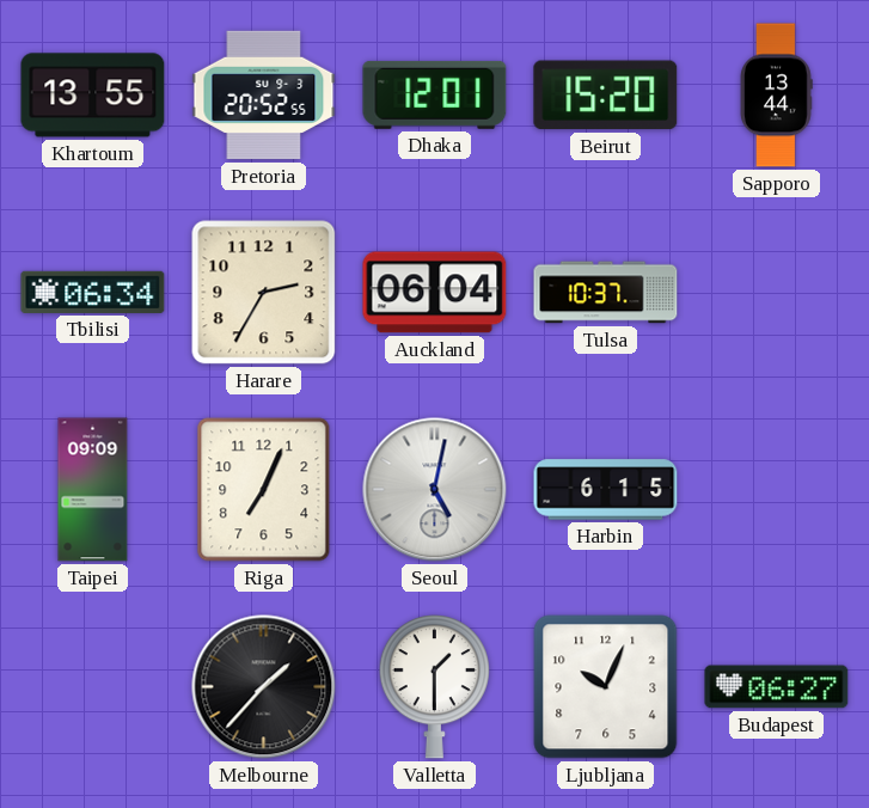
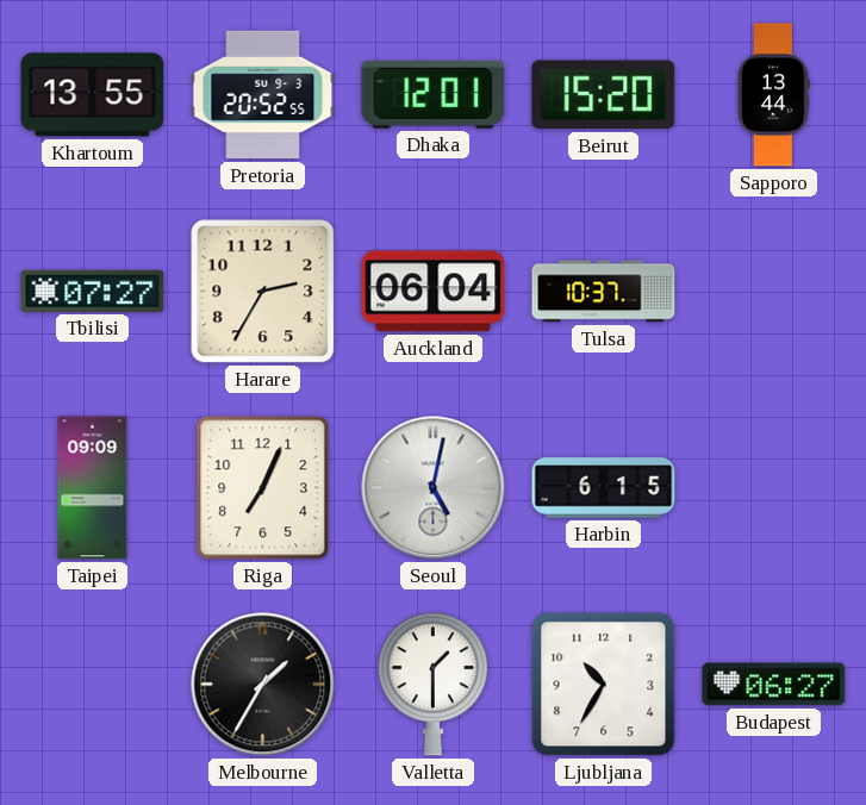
Tbilisi: 06:34 -> 07:27 (93, 291)
Melbourne: 1:37 -> 1:35 (263, 685)
Ljubljana: 10:04 -> 10:35 (604, 685)
